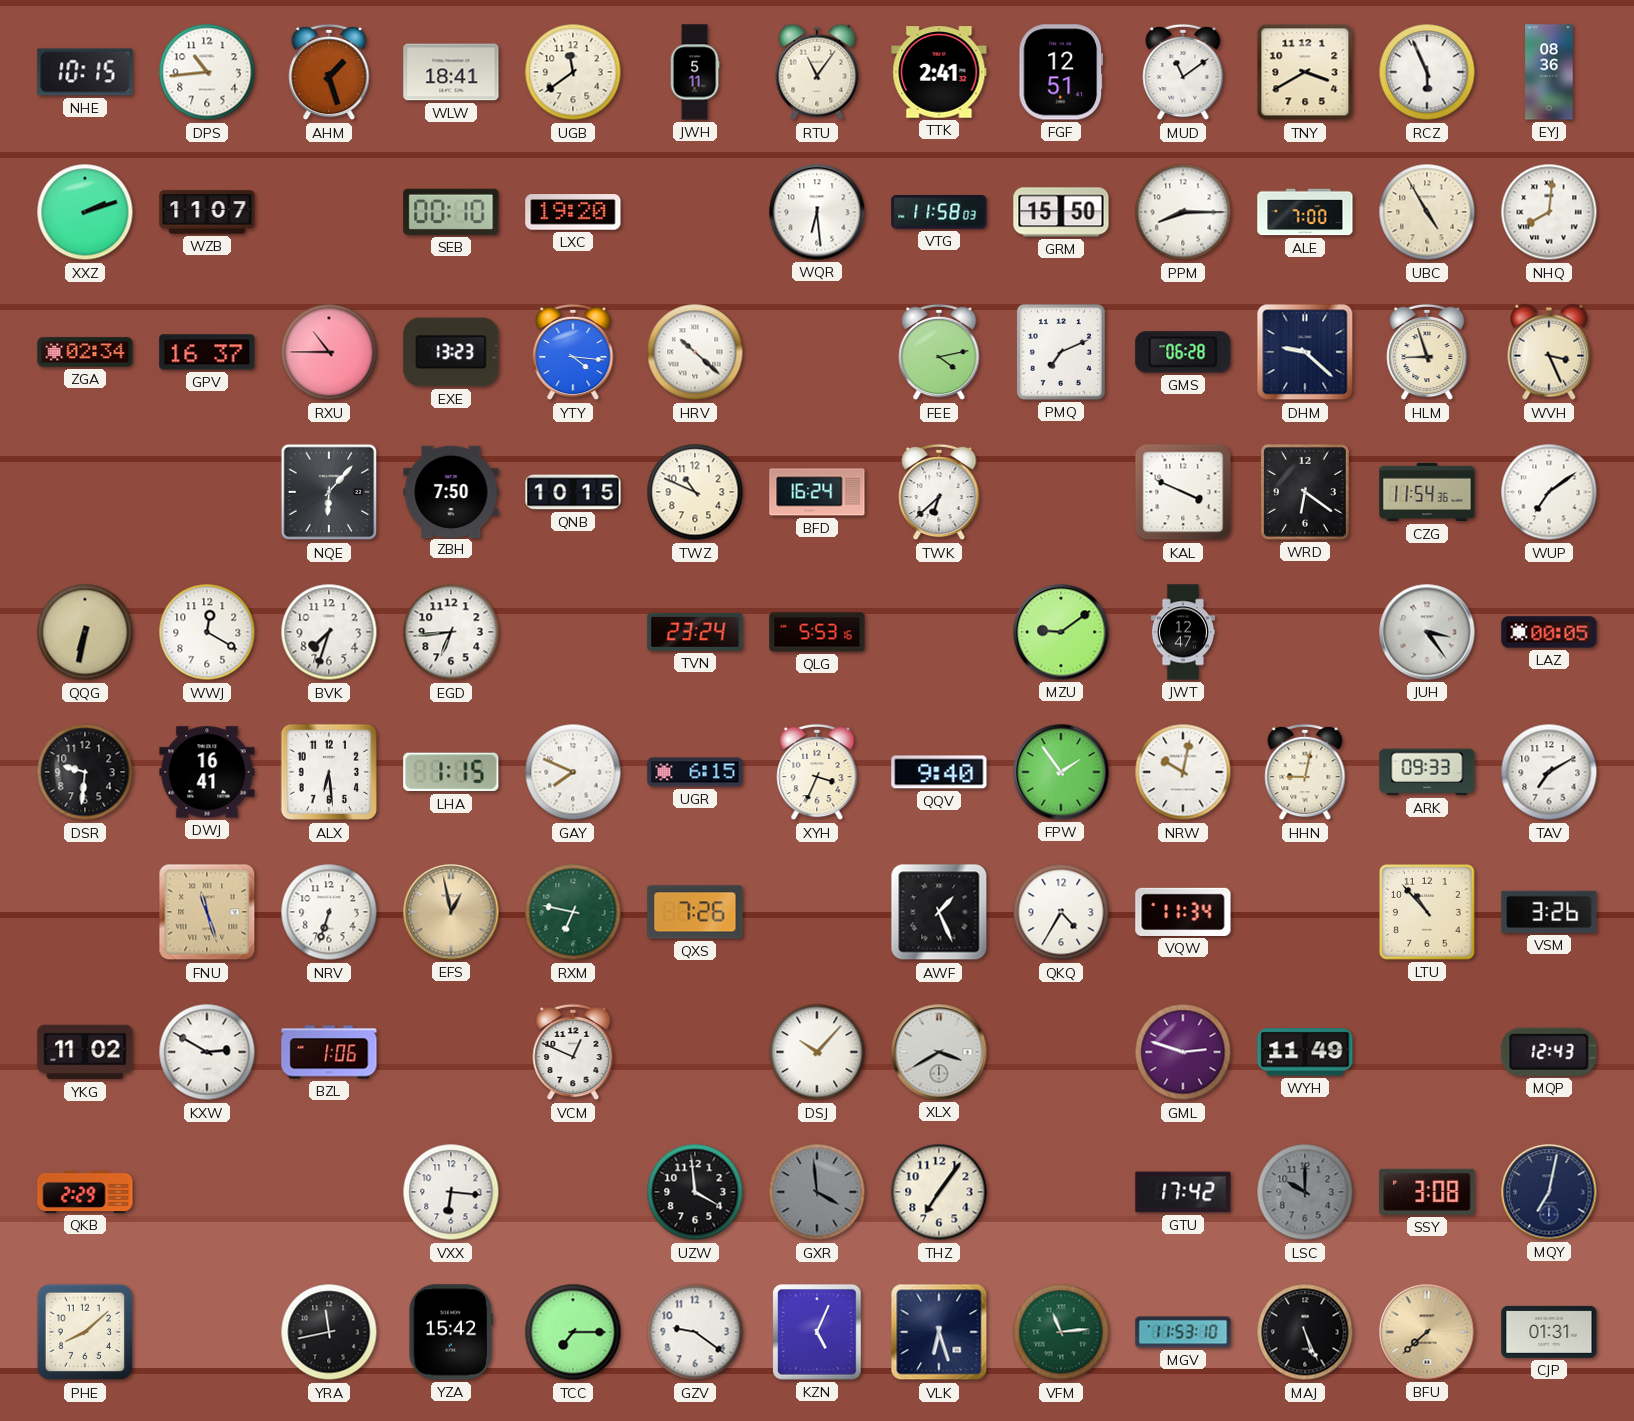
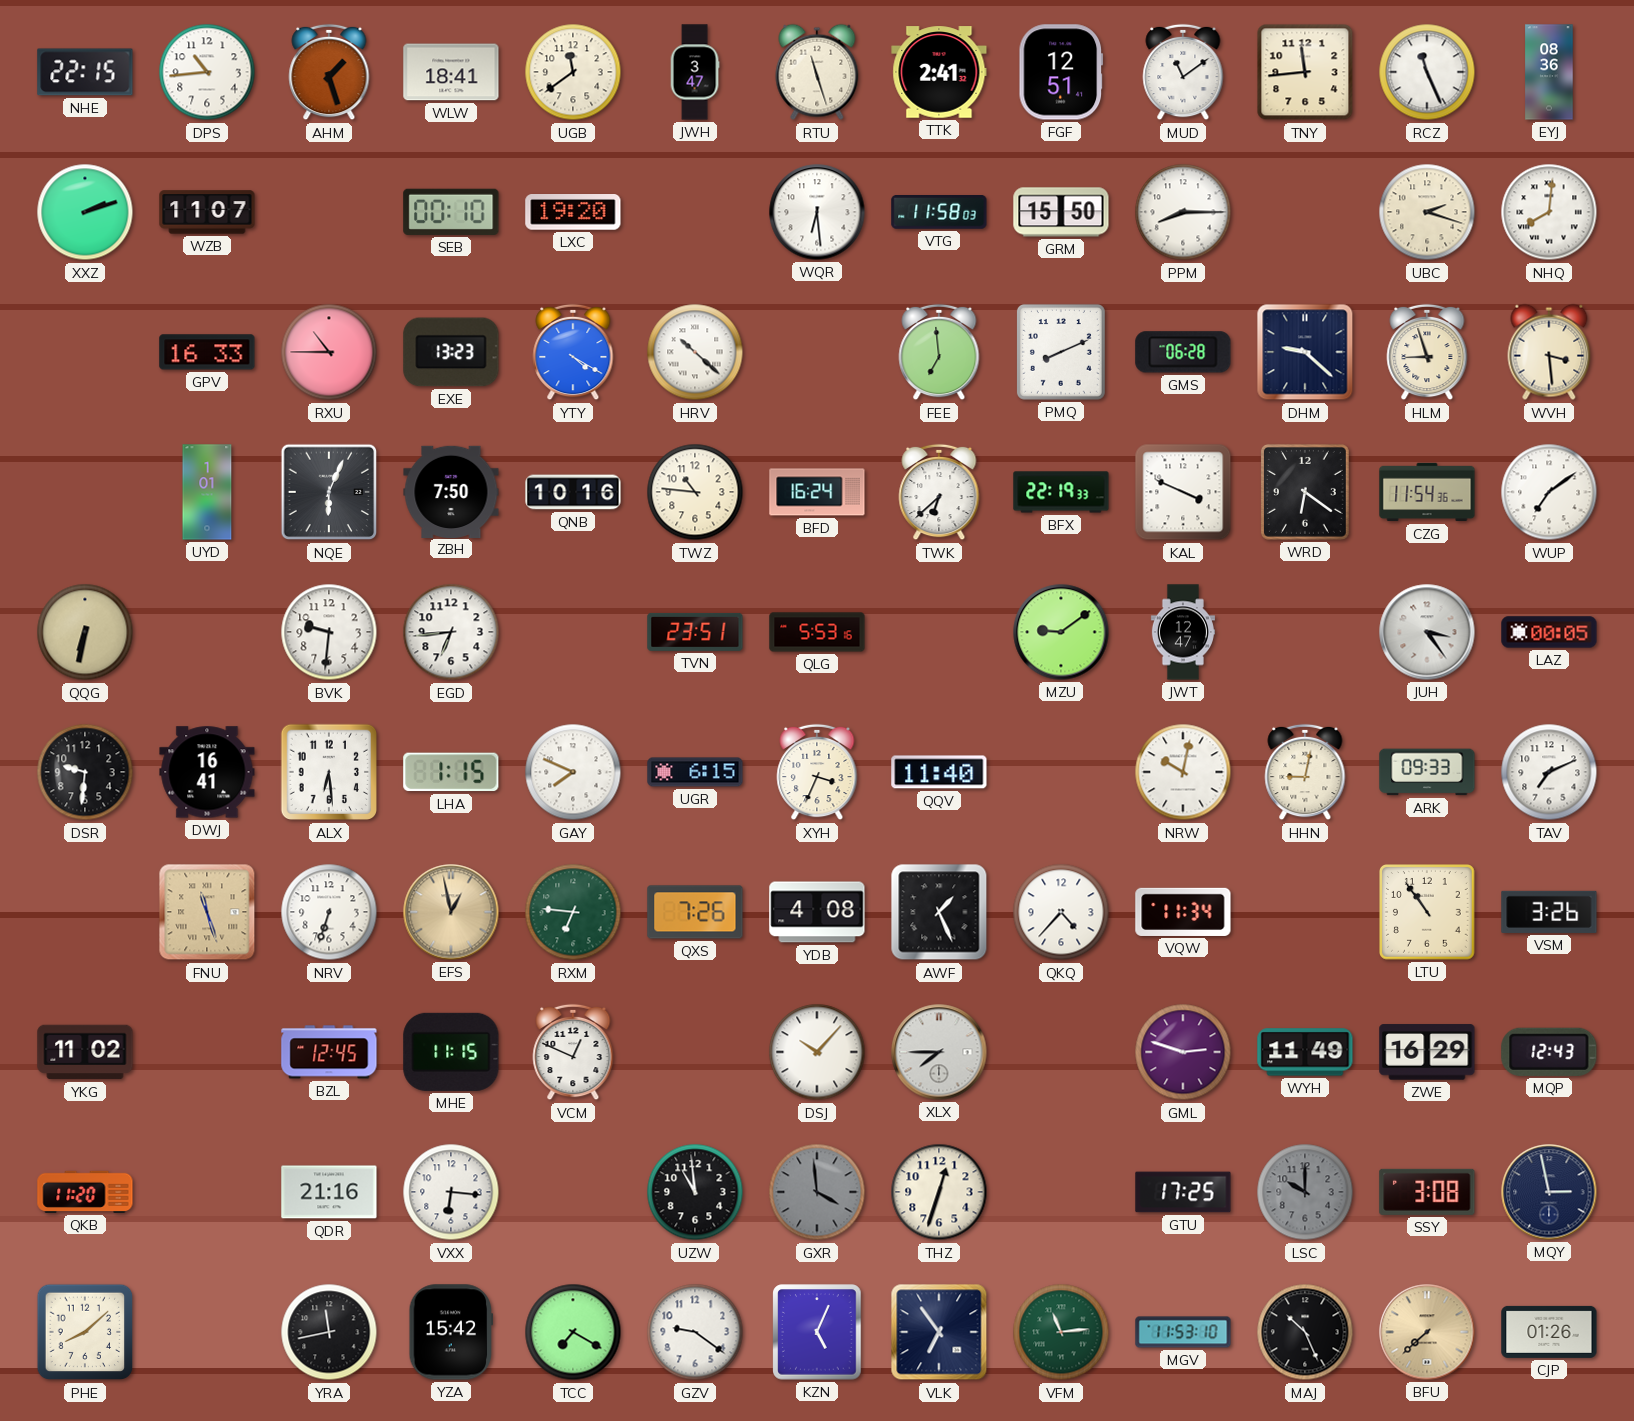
NHE: 10:15 -> 22:15 (85, 72)
JWH: 5:11 -> 3:47 (695, 72)
RTU: 11:06 -> 11:27 (817, 72)
TNY: 3:40 -> 11:44 (1305, 72)
RCZ: 5:56 -> 11:26 (1427, 72)
ALE: 7:00 -> none (1305, 212)
UBC: 4:55 -> 2:18 (1427, 212)
ZGA: 02:34 -> none (85, 352)
GPV: 16:37 -> 16:33 (207, 352)
YTY: 4:16 -> 4:20 (573, 352)
FEE: 4:13 -> 6:59 (939, 352)
PMQ: 7:11 -> 8:11 (1061, 352)
WVH: 3:26 -> 3:29 (1549, 352)
UYD: none -> 1:01 (207, 492)
NQE: 6:07 -> 6:04 (329, 492)
QNB: 10:15 -> 10:16 (573, 492)
TWZ: 10:49 -> 10:46 (695, 492)
BFX: none -> 22:19 (1061, 492)
WWJ: 12:20 -> none (207, 632)
BVK: 7:33 -> 9:31 (329, 632)
TVN: 23:24 -> 23:51 (695, 632)
QQV: 9:40 -> 11:40 (939, 772)
FPW: 1:54 -> none (1061, 772)
TAV: 7:10 -> 7:11 (1549, 772)
RXM: 6:47 -> 6:46 (573, 912)
YDB: none -> 4:08 (817, 912)
QKQ: 4:35 -> 4:37 (1061, 912)
LTU: 10:53 -> 10:54 (1428, 913)
KXW: 2:50 -> none (207, 1052)
BZL: 1:06 -> 12:45 (329, 1052)
MHE: none -> 11:15 (451, 1052)
XLX: 3:40 -> 7:45 (939, 1052)
ZWE: none -> 16:29 (1427, 1052)
QKB: 2:29 -> 11:20 (85, 1192)
QDR: none -> 21:16 (329, 1192)
UZW: 3:59 -> 10:59 (695, 1192)
THZ: 7:06 -> 12:33 (939, 1192)
GTU: 17:42 -> 17:25 (1183, 1192)
MQY: 7:02 -> 2:58 (1549, 1192)
TCC: 7:15 -> 7:20 (573, 1332)
VLK: 6:27 -> 6:54 (939, 1332)
MAJ: 5:26 -> 10:26 (1305, 1332)
CJP: 01:31 -> 01:26 (1549, 1332)
